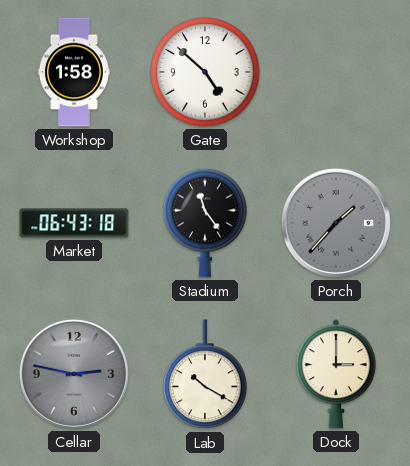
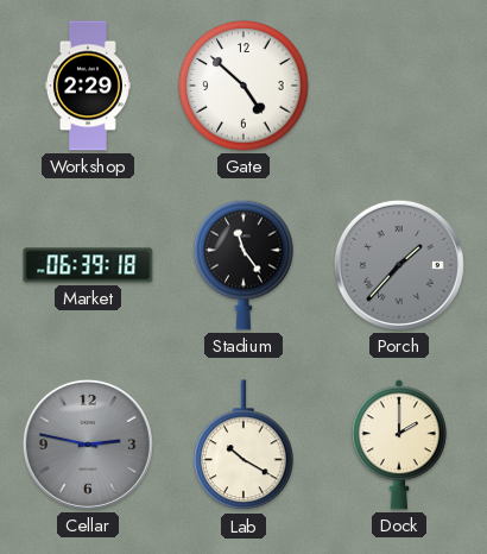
Workshop: 1:58 -> 2:29 (88, 86)
Market: 06:43 -> 06:39 (88, 265)
Dock: 3:00 -> 2:00 (399, 445)
